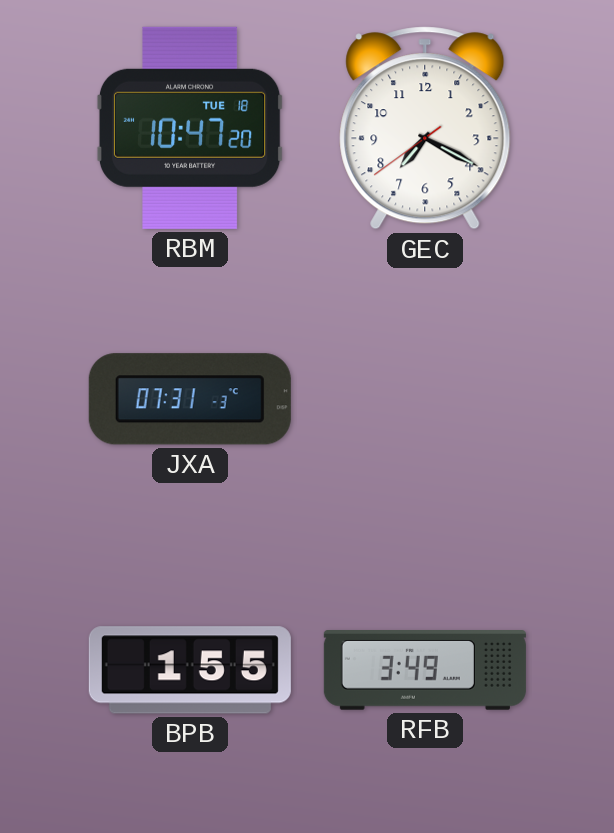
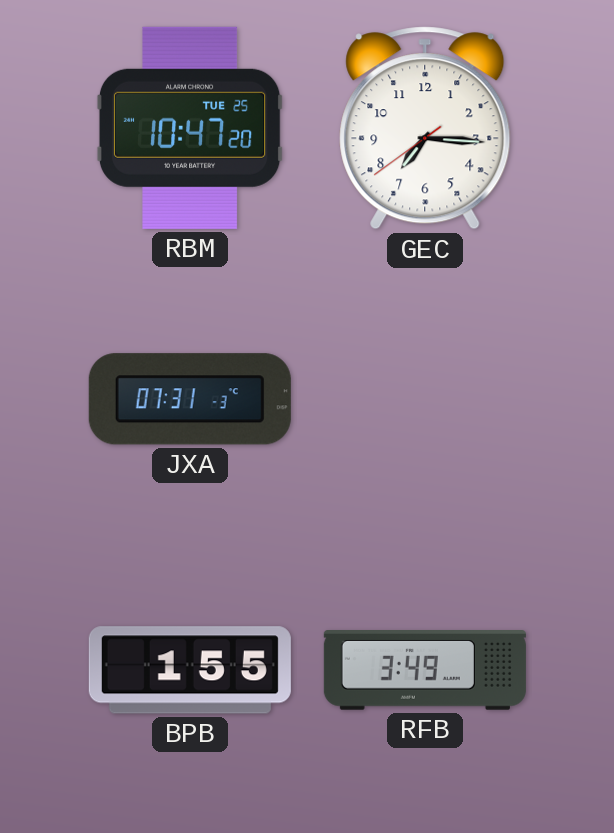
RBM date: TUE 18 -> TUE 25 (190, 128)
GEC: 7:19 -> 7:15 (425, 128)
